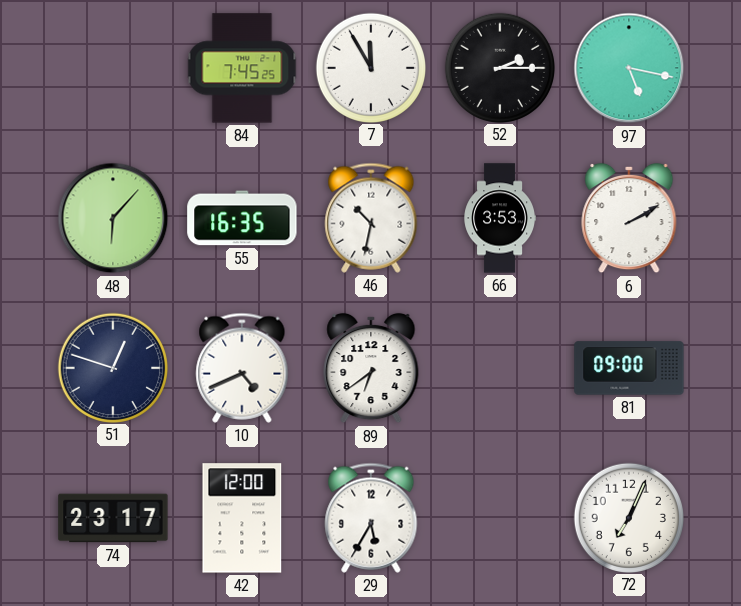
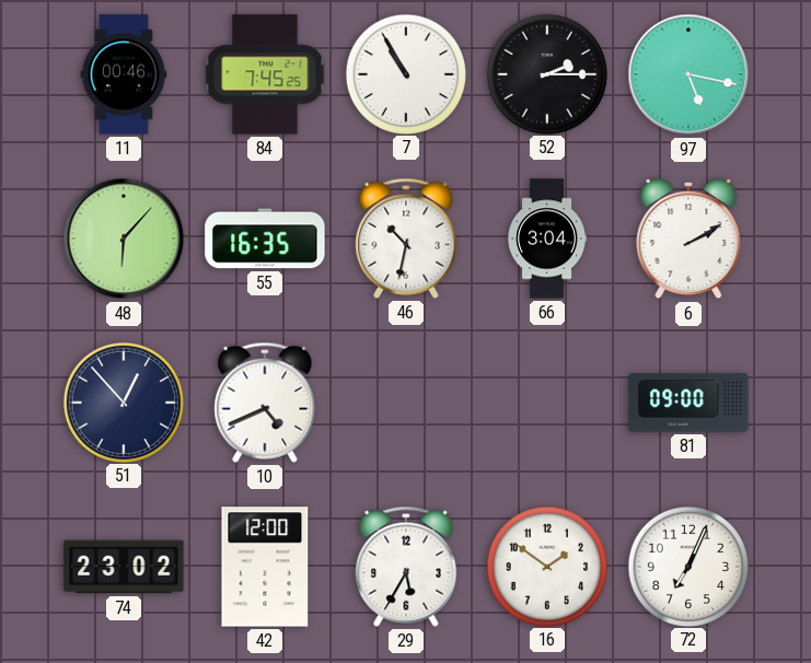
11: none -> 00:46 (124, 74)
7: 11:55 -> 10:55 (405, 73)
66: 3:53 -> 3:04 (547, 239)
51: 12:48 -> 12:53 (123, 402)
89: 6:39 -> none (371, 368)
74: 23:17 -> 23:02 (124, 567)
16: none -> 1:51 (546, 566)
